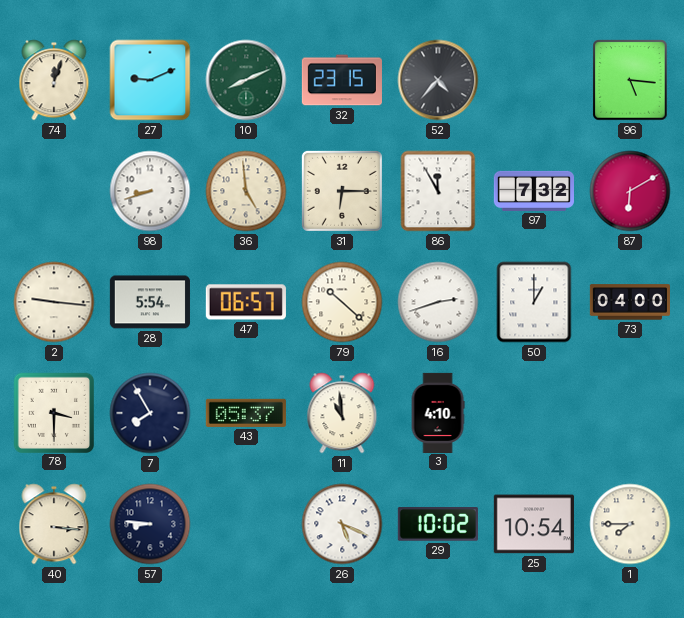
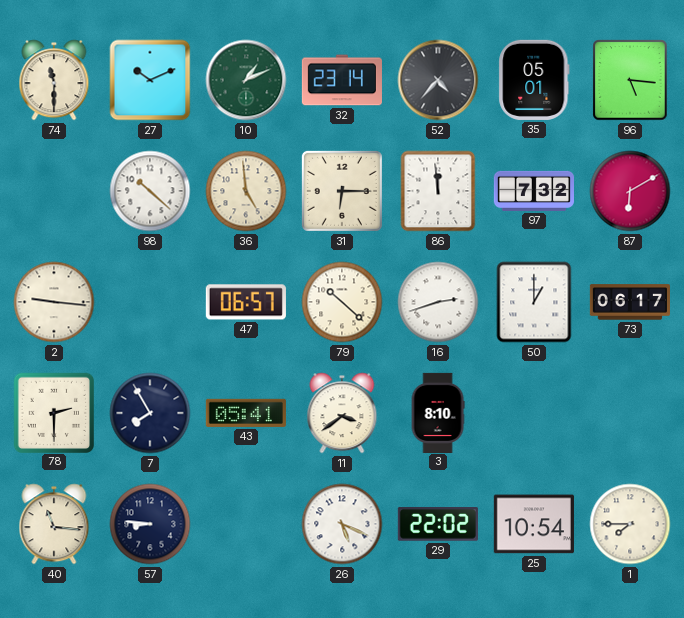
74: 12:03 -> 11:30 (54, 80)
27: 9:11 -> 10:11 (150, 80)
10: 8:11 -> 1:11 (246, 80)
32: 23:15 -> 23:14 (342, 80)
35: none -> 05:01 (534, 80)
98: 8:42 -> 10:22 (150, 191)
86: 11:55 -> 11:59 (438, 191)
28: 5:54 -> none (150, 302)
73: 04:00 -> 06:17 (630, 302)
78: 3:30 -> 2:30 (53, 412)
43: 05:37 -> 05:41 (246, 413)
11: 10:59 -> 3:39 (342, 413)
3: 4:10 -> 8:10 (438, 412)
40: 3:16 -> 11:16 (54, 524)
29: 10:02 -> 22:02 (438, 524)
